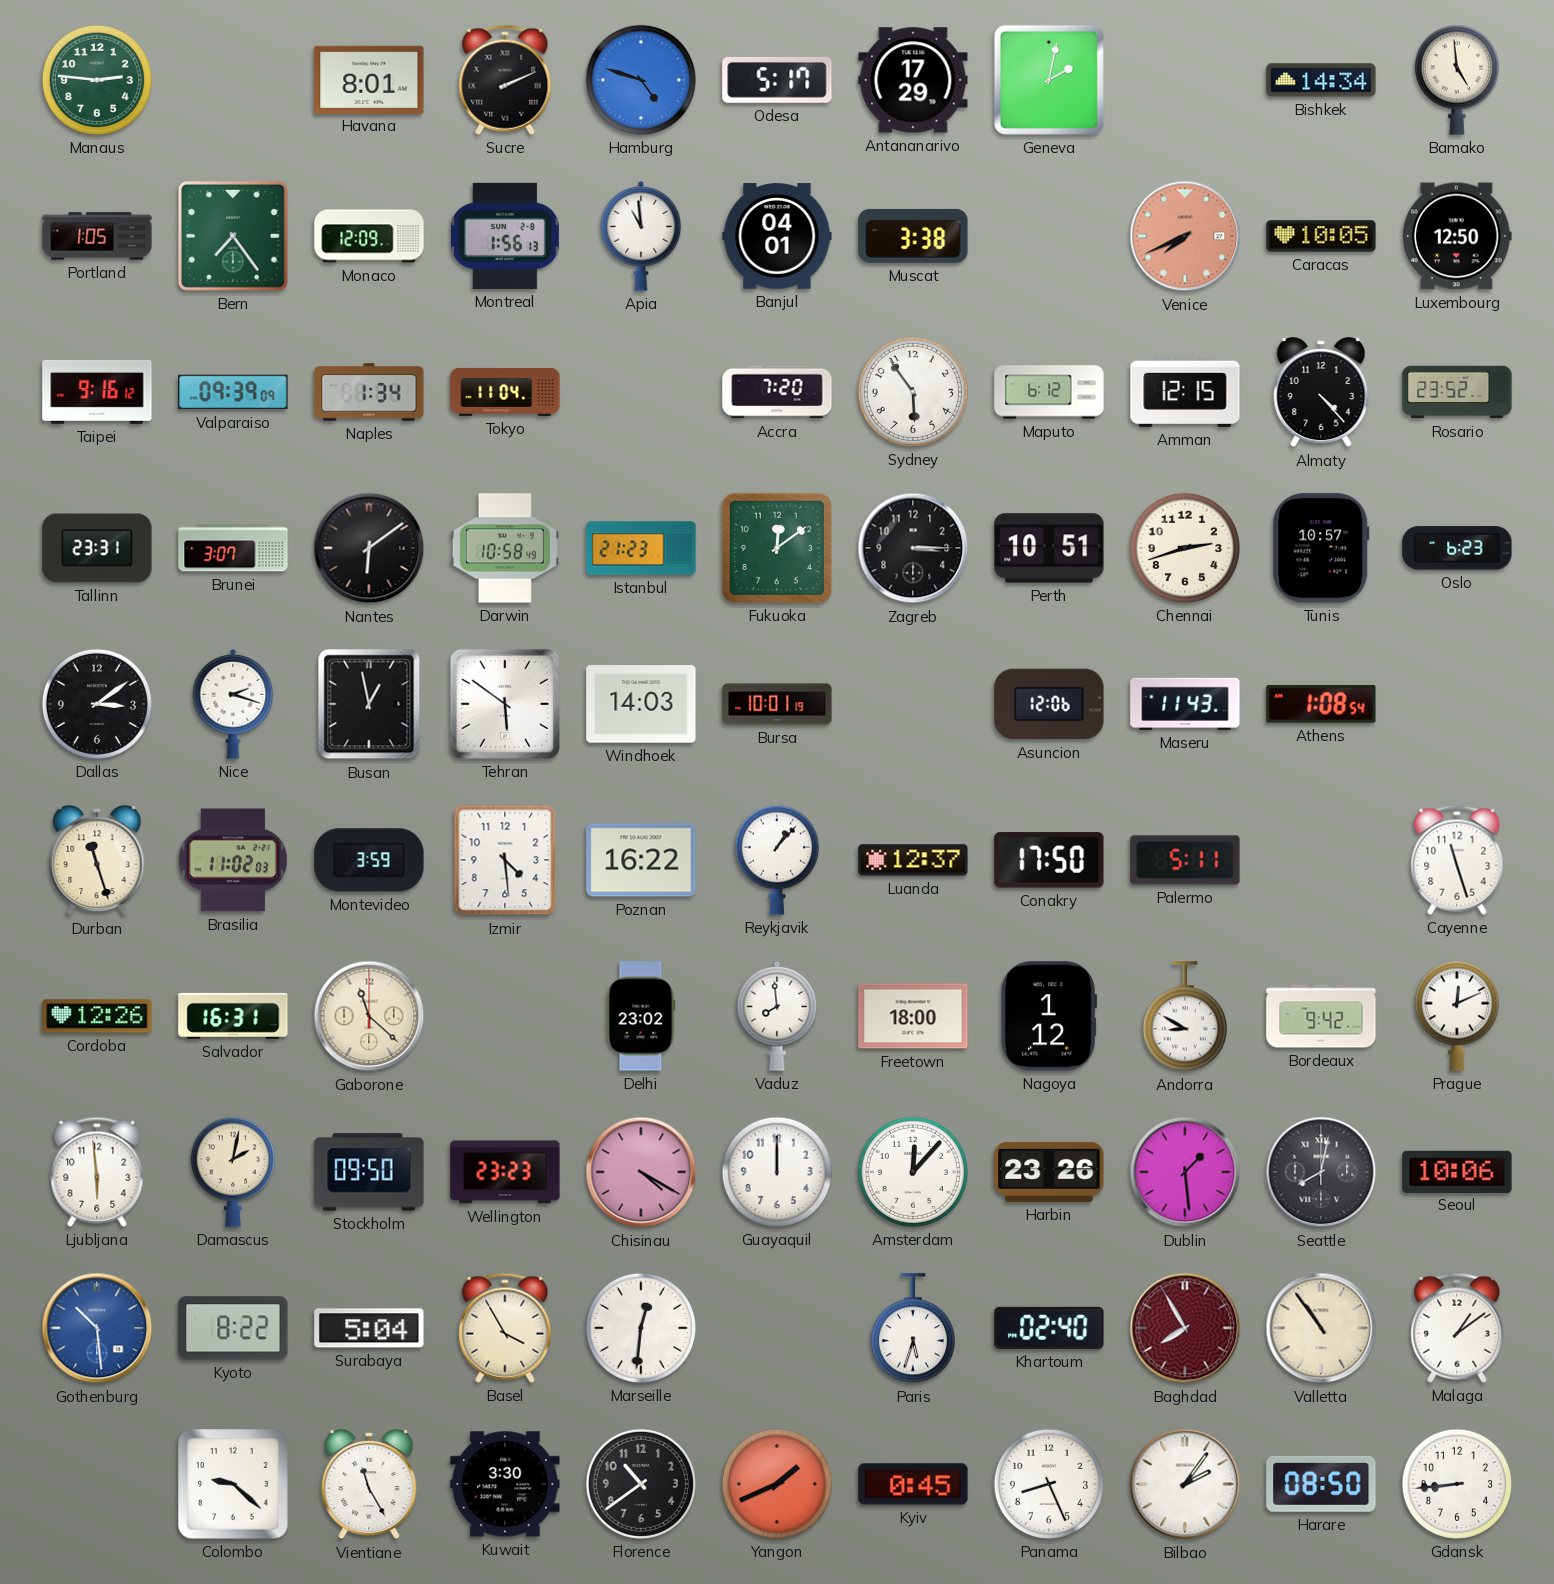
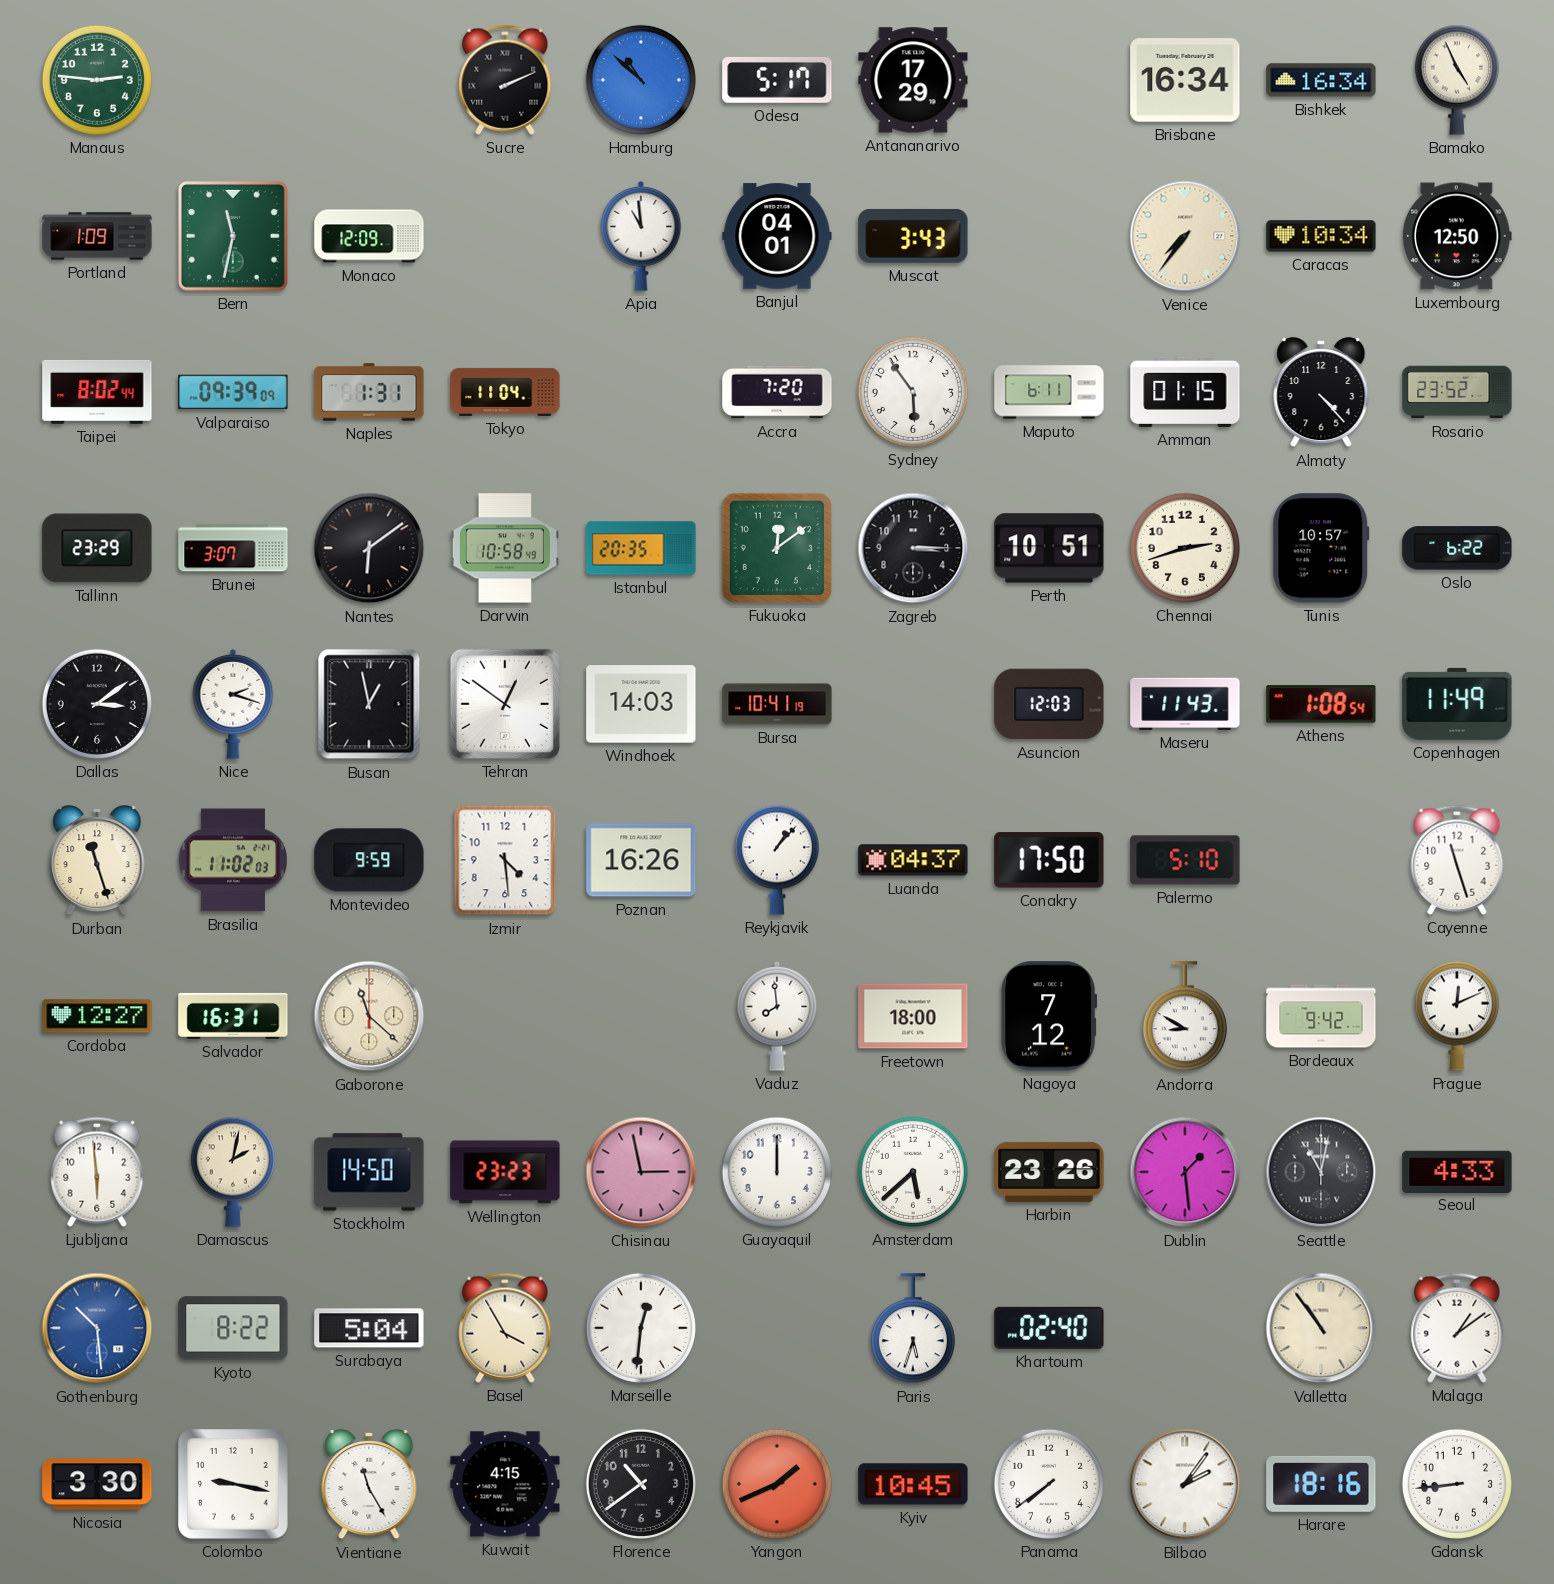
Havana: 8:01 -> none (369, 79)
Hamburg: 4:48 -> 10:52 (641, 80)
Geneva: 2:02 -> none (1049, 80)
Brisbane: none -> 16:34 (1185, 80)
Bishkek: 14:34 -> 16:34 (1321, 80)
Bamako: 4:59 -> 4:56 (1457, 80)
Portland: 1:05 -> 1:09 (97, 236)
Bern: 7:24 -> 11:32 (233, 236)
Montreal: 1:56 -> none (505, 236)
Muscat: 3:38 -> 3:43 (913, 236)
Venice: 7:41 -> 7:36 (1185, 236)
Venice dial: salmon -> cream (1185, 236)
Caracas: 10:05 -> 10:34 (1321, 236)
Taipei: 9:16 -> 8:02 (97, 392)
Naples: 1:34 -> 1:31 (369, 392)
Maputo: 6:12 -> 6:11 (1049, 392)
Amman: 12:15 -> 01:15 (1185, 392)
Tallinn: 23:31 -> 23:29 (97, 548)
Istanbul: 21:23 -> 20:35 (641, 548)
Oslo: 6:23 -> 6:22 (1457, 548)
Tehran: 5:51 -> 12:51 (505, 704)
Bursa: 10:01 -> 10:41 (777, 704)
Asuncion: 12:06 -> 12:03 (1049, 704)
Copenhagen: none -> 11:49 (1457, 704)
Montevideo: 3:59 -> 9:59 (369, 860)
Poznan: 16:22 -> 16:26 (641, 860)
Luanda: 12:37 -> 04:37 (913, 860)
Palermo: 5:11 -> 5:10 (1185, 860)
Cordoba: 12:26 -> 12:27 (97, 1016)
Delhi: 23:02 -> none (641, 1016)
Nagoya: 1:12 -> 7:12 (1049, 1016)
Stockholm: 09:50 -> 14:50 (369, 1172)
Chisinau: 4:20 -> 2:58 (641, 1172)
Amsterdam: 12:07 -> 5:38 (913, 1172)
Seattle: 8:02 -> 11:02 (1321, 1172)
Seoul: 10:06 -> 4:33 (1457, 1171)
Baghdad: 7:55 -> none (1185, 1328)
Nicosia: none -> 3:30 (97, 1484)
Colombo: 9:22 -> 9:17 (233, 1484)
Kuwait: 3:30 -> 4:15 (505, 1484)
Kyiv: 0:45 -> 10:45 (913, 1484)
Panama: 8:26 -> 7:39 (1049, 1484)
Harare: 08:50 -> 18:16 (1321, 1484)
